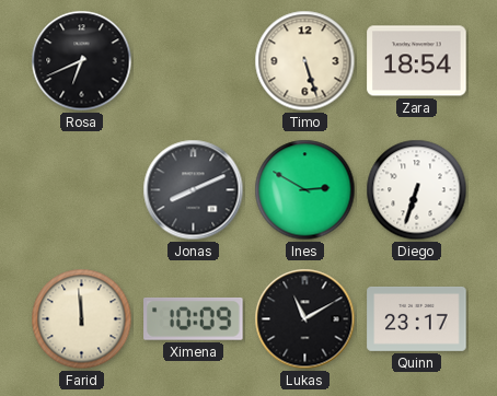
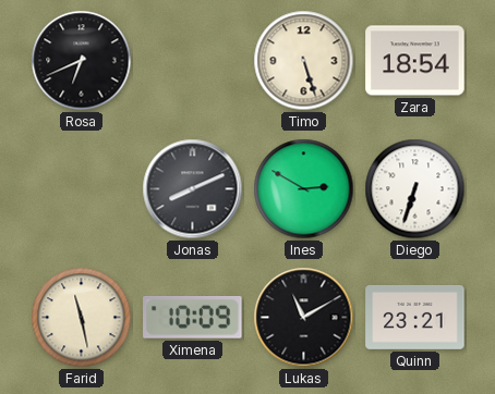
Farid: 11:59 -> 11:28 (82, 318)
Quinn: 23:17 -> 23:21 (415, 317)
